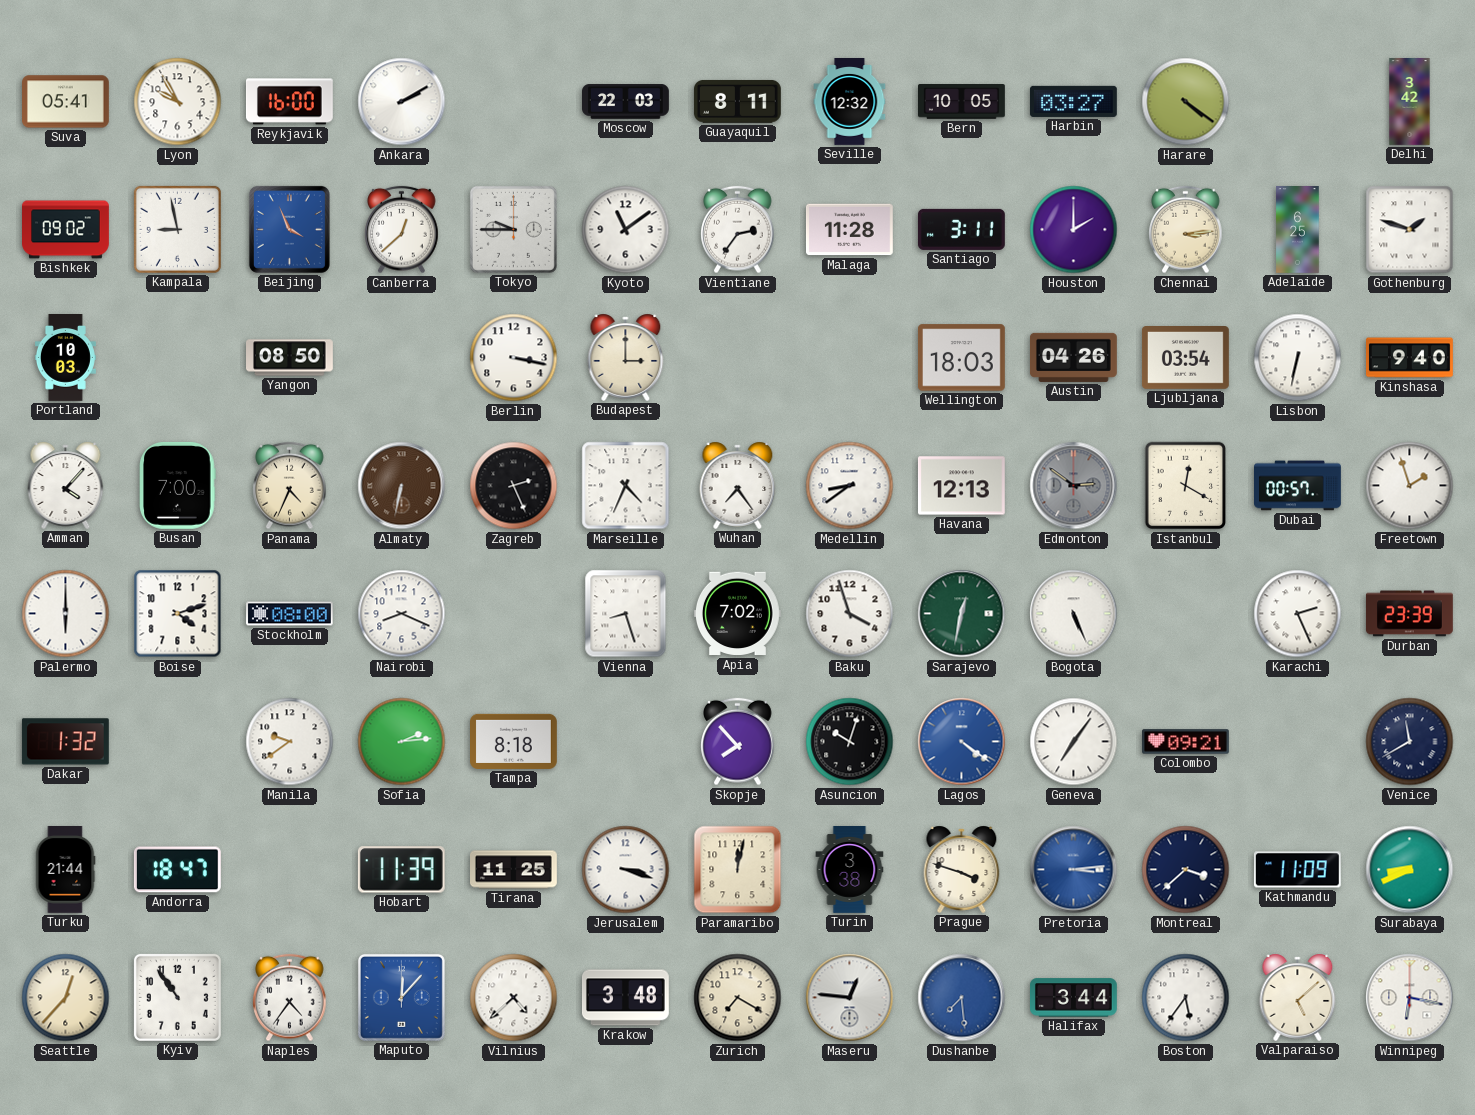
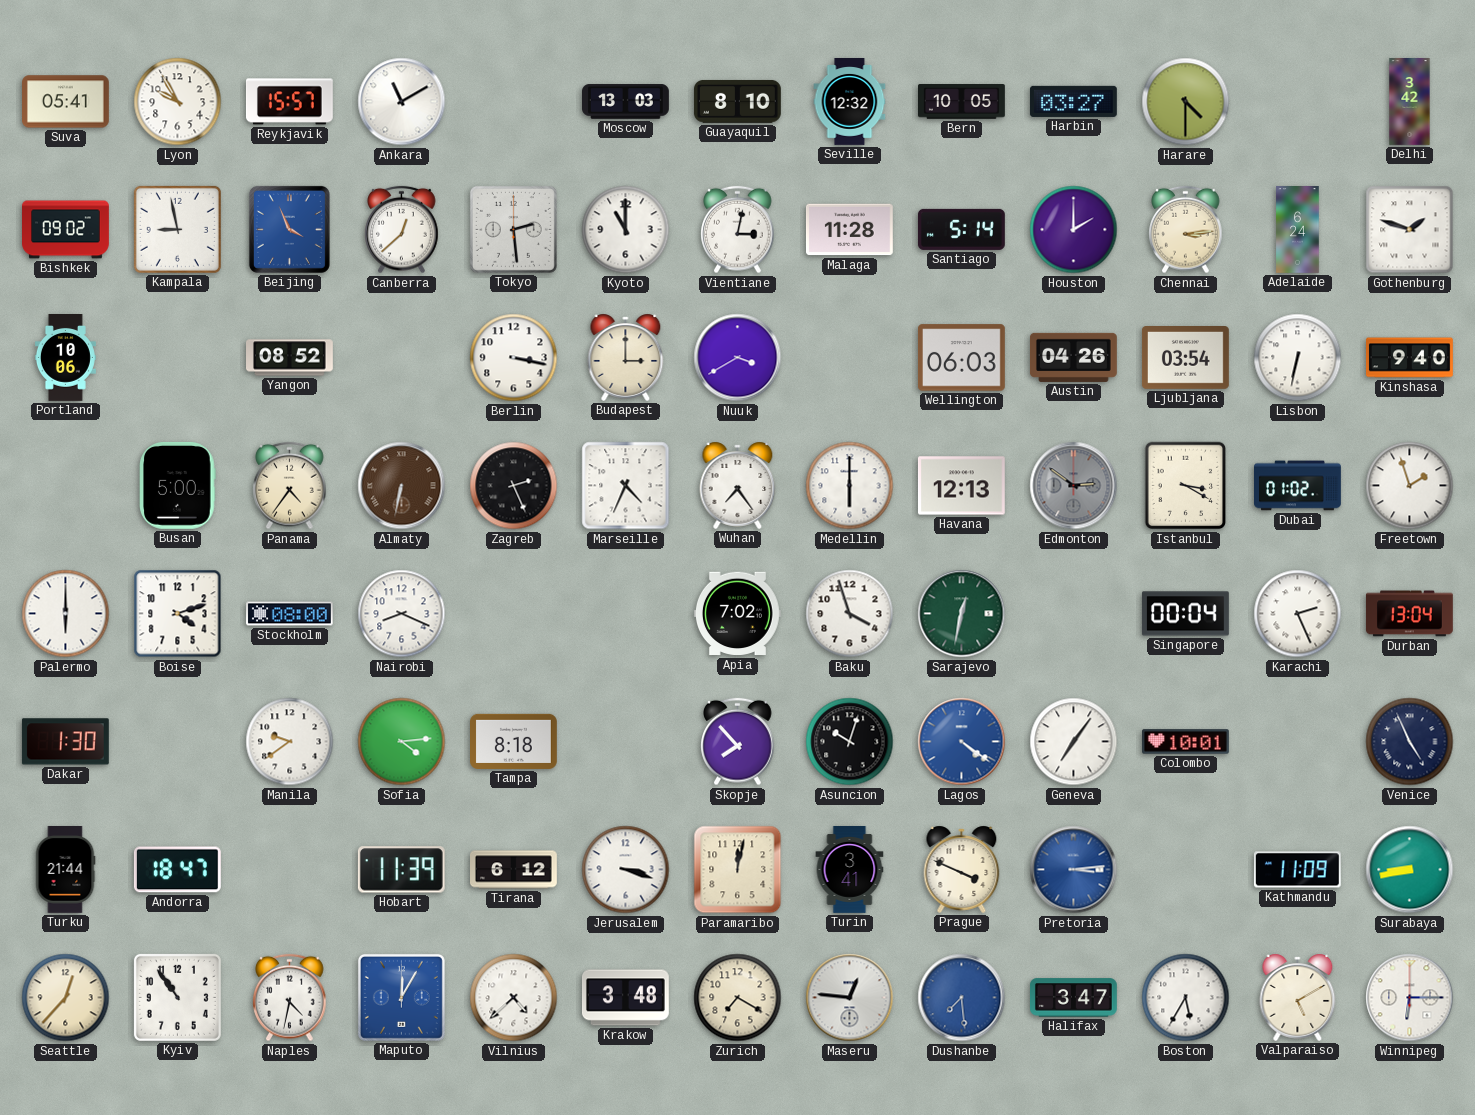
Reykjavik: 16:00 -> 15:57 (289, 102)
Ankara: 2:10 -> 11:10 (402, 102)
Moscow: 22:03 -> 13:03 (626, 102)
Guayaquil: 8:11 -> 8:10 (737, 101)
Harare: 4:21 -> 4:30 (1186, 102)
Tokyo: 9:45 -> 2:29 (513, 229)
Kyoto: 11:09 -> 11:00 (626, 230)
Vientiane: 2:36 -> 3:02 (738, 230)
Santiago: 3:11 -> 5:14 (962, 229)
Adelaide: 6:25 -> 6:24 (1298, 230)
Portland: 10:03 -> 10:06 (65, 358)
Yangon: 08:50 -> 08:52 (290, 358)
Nuuk: none -> 3:40 (738, 358)
Wellington: 18:03 -> 06:03 (961, 358)
Amman: 4:07 -> none (66, 485)
Busan: 7:00 -> 5:00 (178, 485)
Panama: 4:34 -> 4:36 (290, 486)
Medellin: 8:39 -> 6:00 (850, 486)
Istanbul: 12:20 -> 3:20 (1186, 486)
Dubai: 00:57 -> 01:02 (1298, 486)
Vienna: 8:27 -> none (626, 614)
Bogota: 5:26 -> none (1074, 614)
Singapore: none -> 00:04 (1186, 614)
Durban: 23:39 -> 13:04 (1409, 614)
Dakar: 1:32 -> 1:30 (65, 742)
Sofia: 2:14 -> 4:14 (402, 742)
Colombo: 09:21 -> 10:01 (1186, 742)
Venice: 11:40 -> 4:56 (1410, 742)
Tirana: 11:25 -> 6:12 (514, 870)
Turin: 3:38 -> 3:41 (850, 870)
Prague: 3:48 -> 3:49 (962, 869)
Montreal: 3:38 -> none (1186, 870)
Surabaya: 8:41 -> 8:43 (1410, 870)
Naples: 4:36 -> 4:32 (290, 998)
Maputo: 12:07 -> 12:05 (401, 997)
Halifax: 3:44 -> 3:47 (1074, 998)
Boston: 5:36 -> 5:35 (1186, 998)
Valparaiso: 5:08 -> 5:10 (1298, 997)
Winnipeg: 6:17 -> 6:15 (1410, 998)
